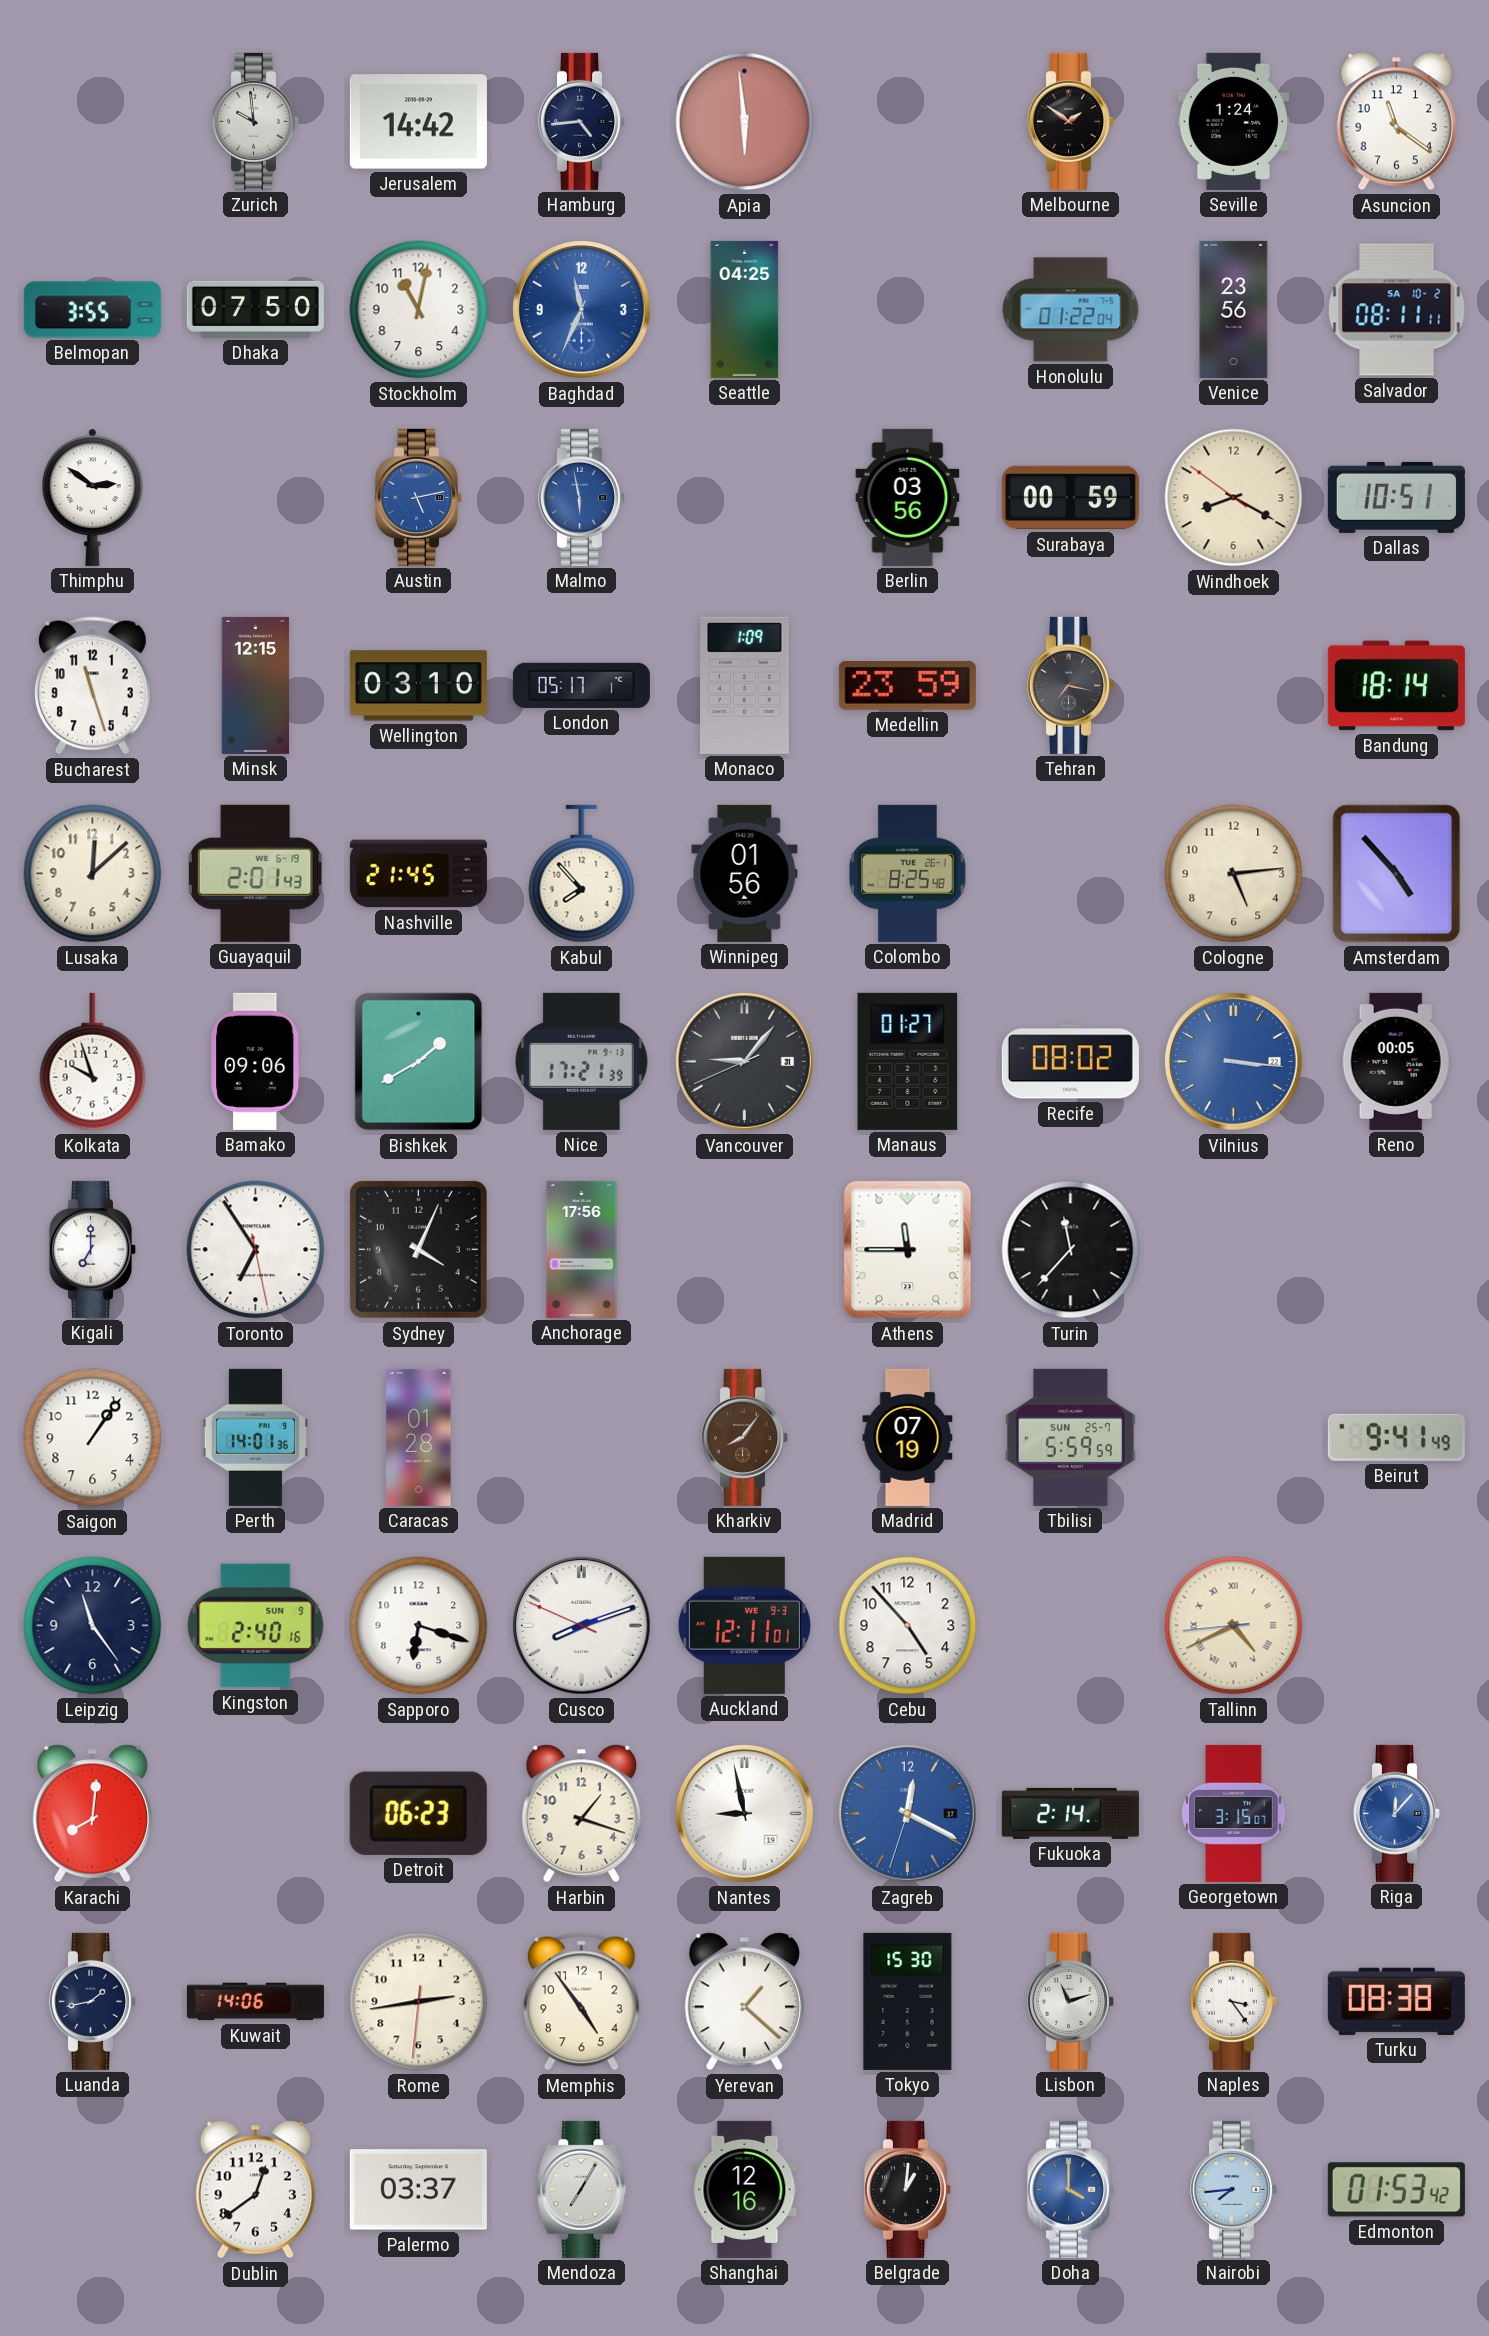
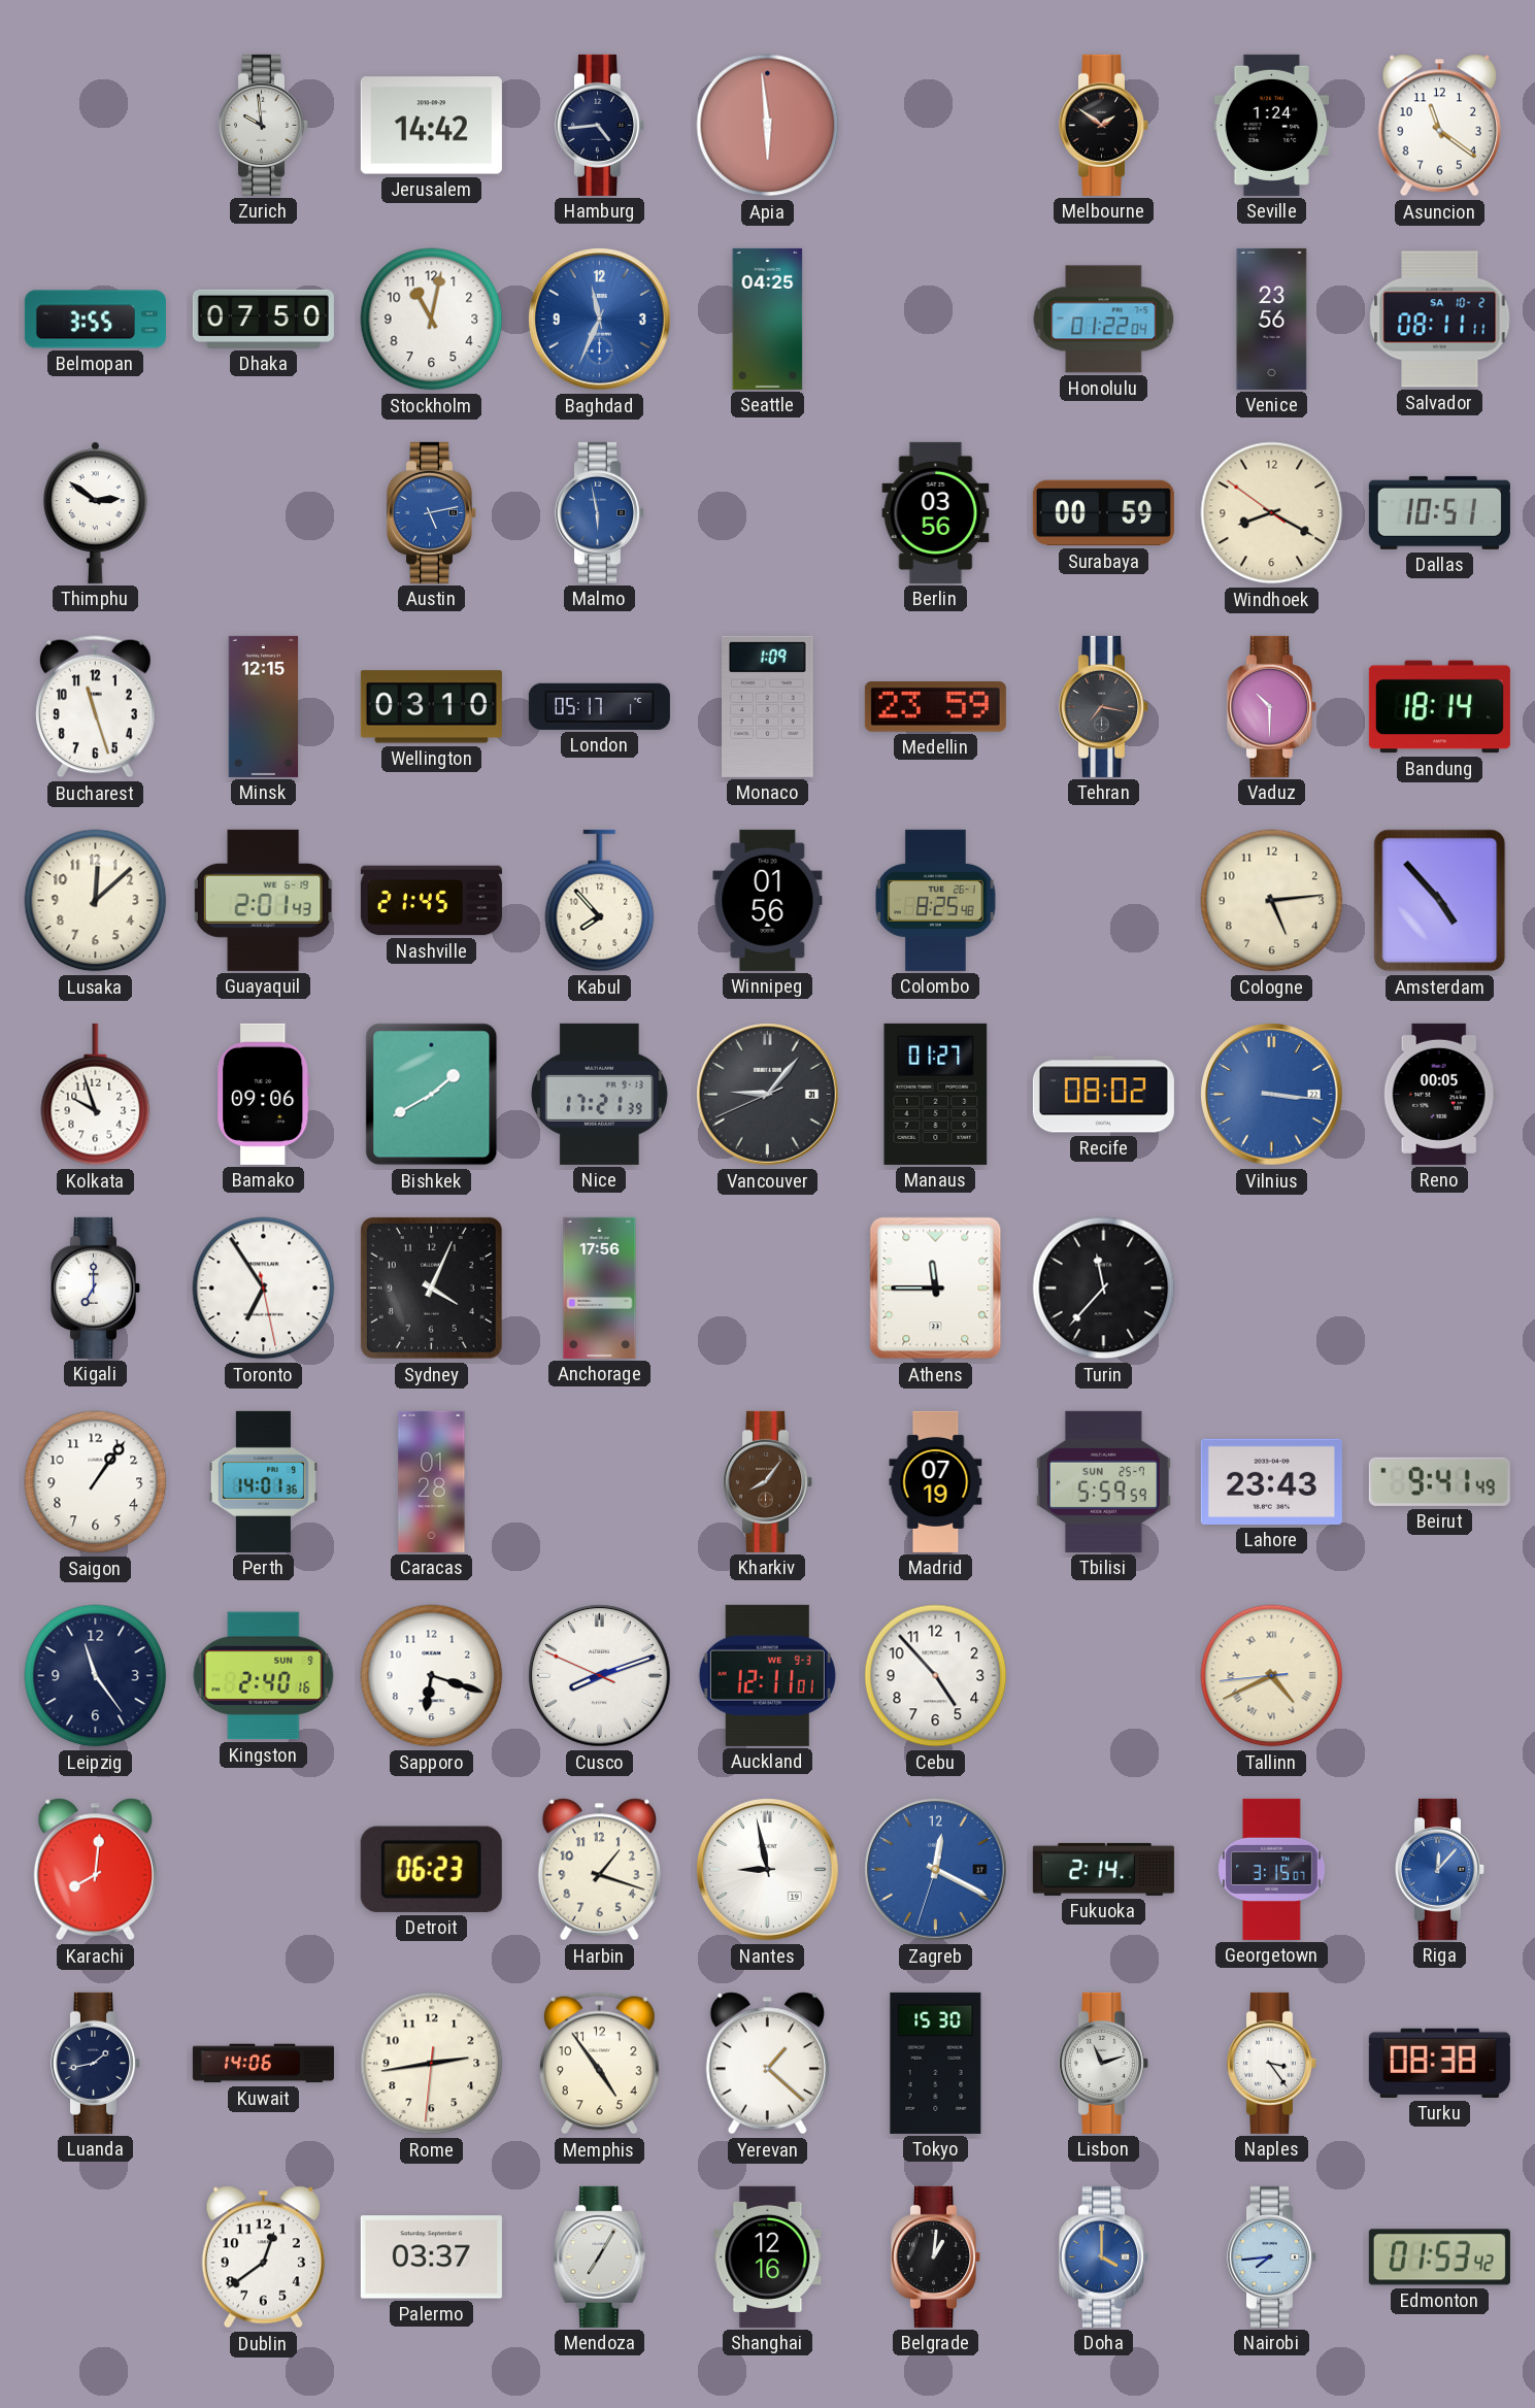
Vaduz: none -> 10:30 (1271, 706)
Lahore: none -> 23:43 (1271, 1481)
